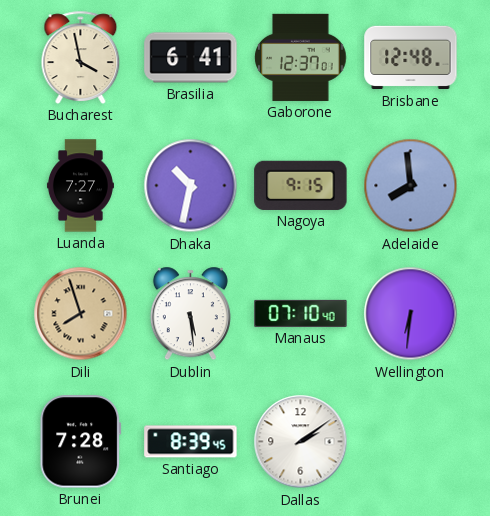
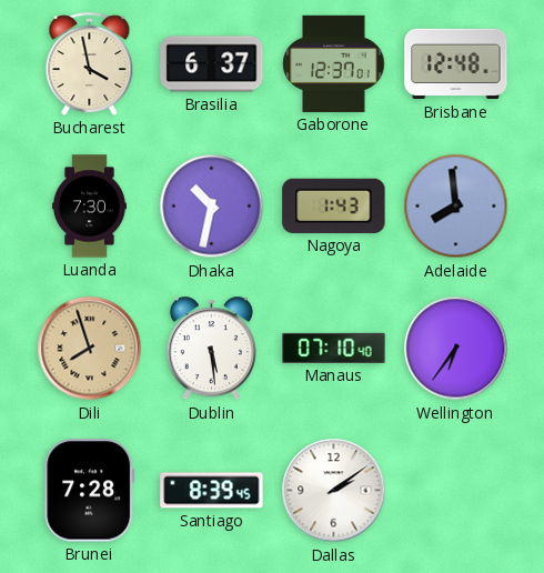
Brasilia: 6:41 -> 6:37 (212, 64)
Luanda: 7:27 -> 7:30 (89, 207)
Nagoya: 9:15 -> 1:43 (334, 205)
Wellington: 6:31 -> 6:36 (456, 349)
